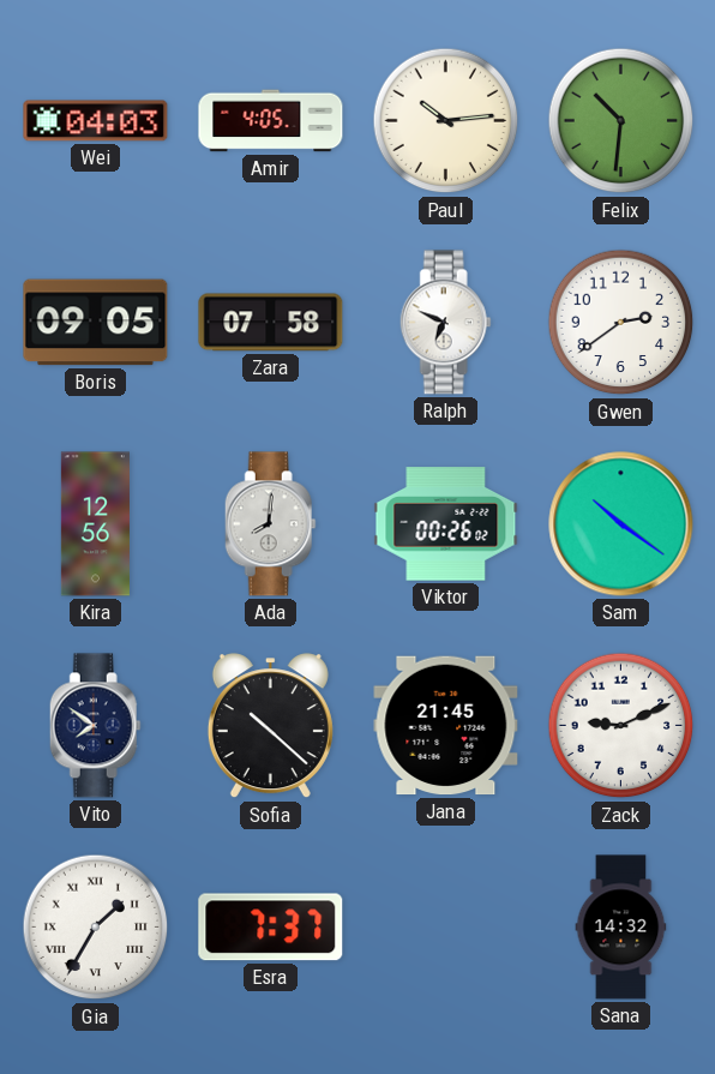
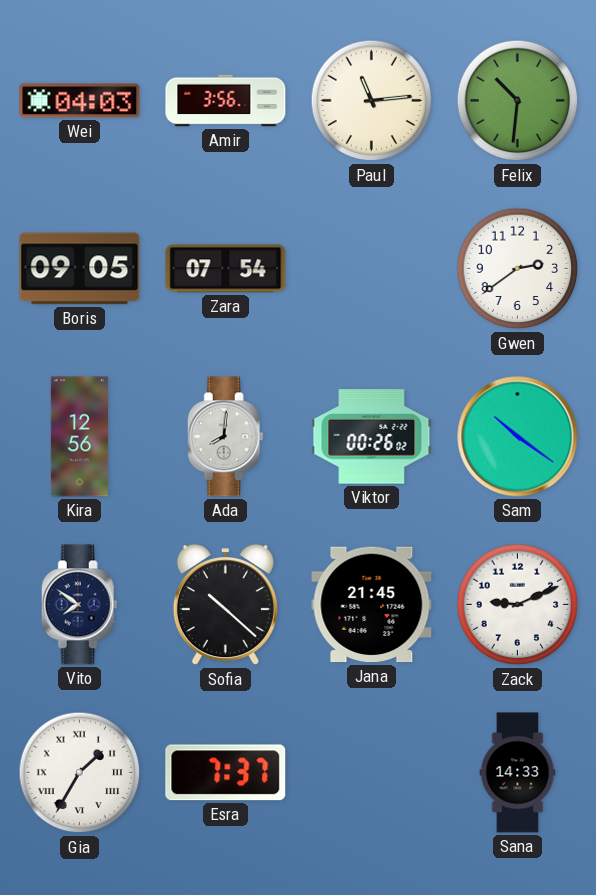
Amir: 4:05 -> 3:56 (226, 101)
Paul: 10:14 -> 11:14 (372, 101)
Zara: 07:58 -> 07:54 (226, 269)
Ralph: 6:49 -> none (445, 323)
Sana: 14:32 -> 14:33 (518, 773)
